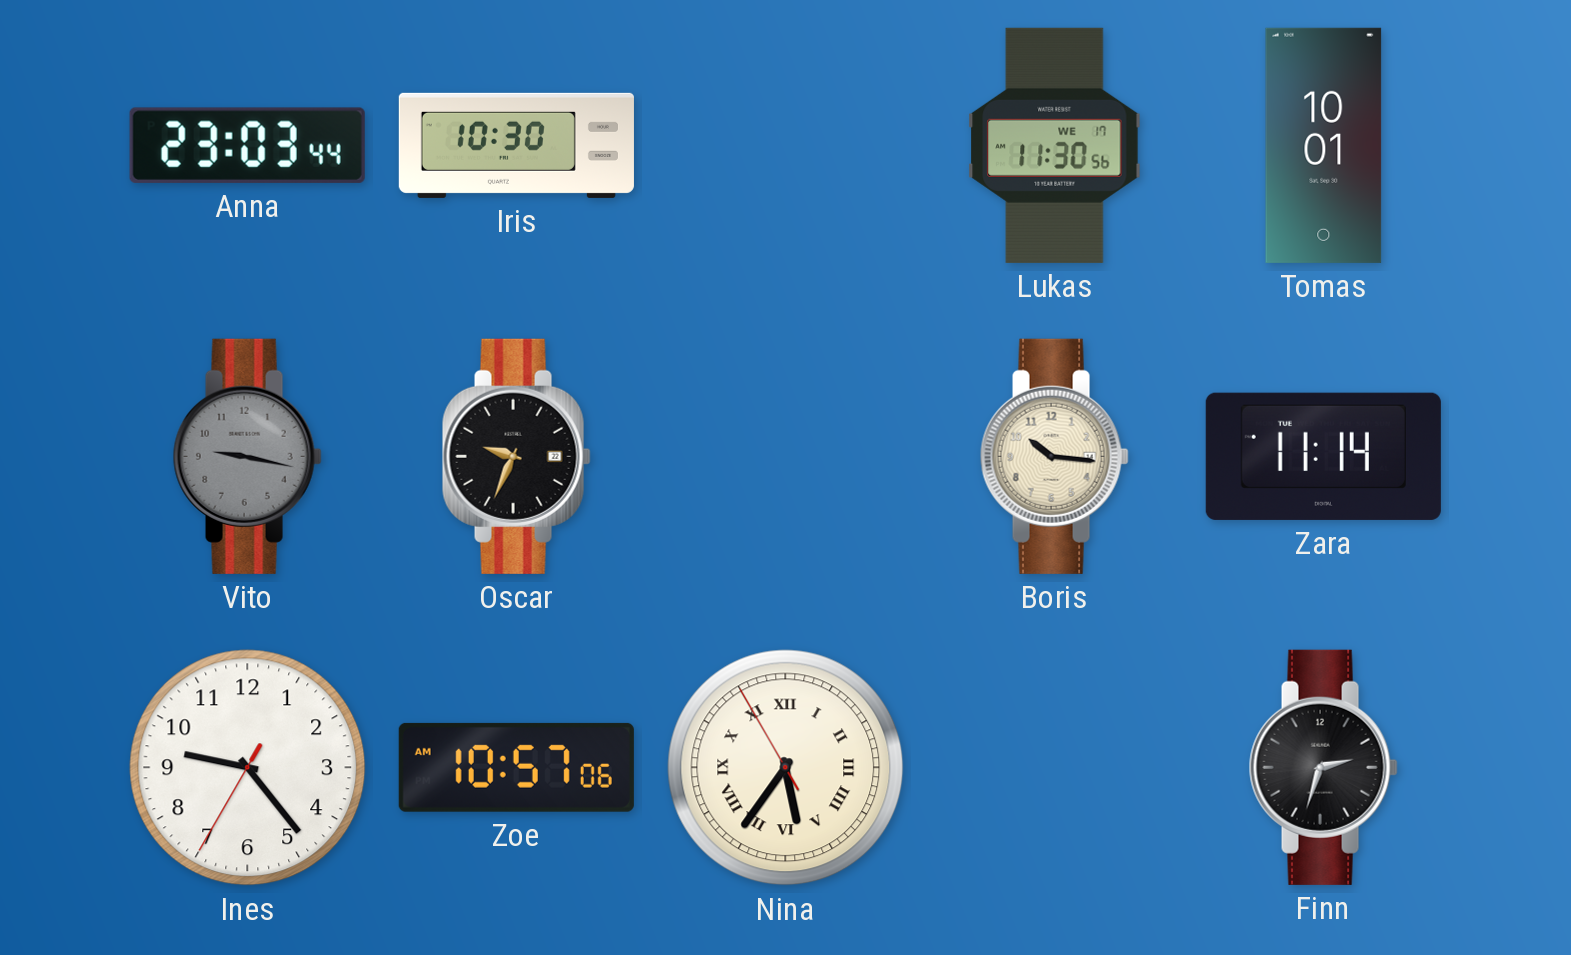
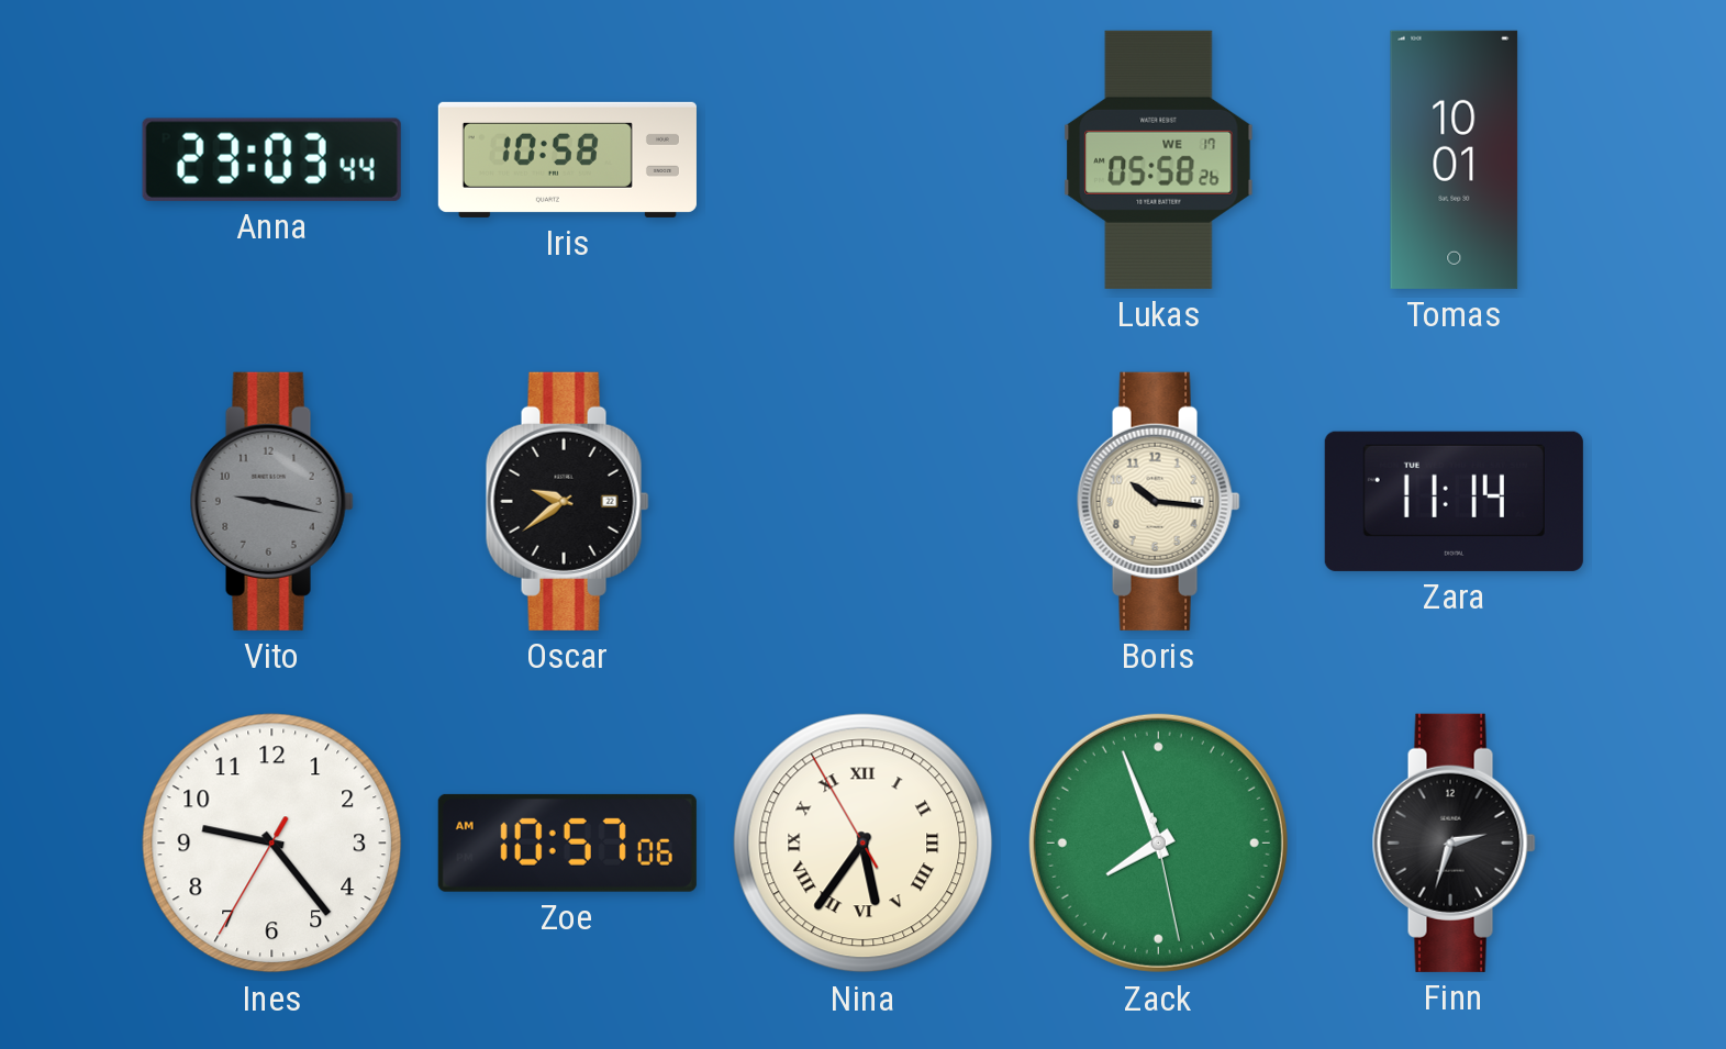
Iris: 10:30 -> 10:58 (567, 159)
Lukas: 11:30 -> 05:58 (1159, 159)
Oscar: 9:34 -> 9:39 (567, 501)
Zack: none -> 7:56 (1158, 842)
